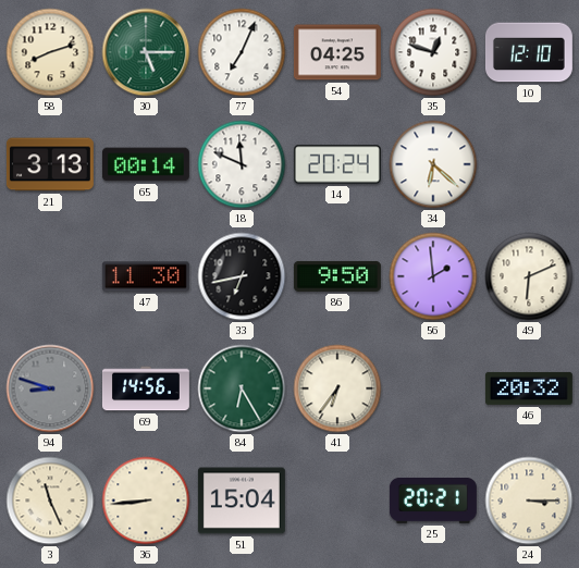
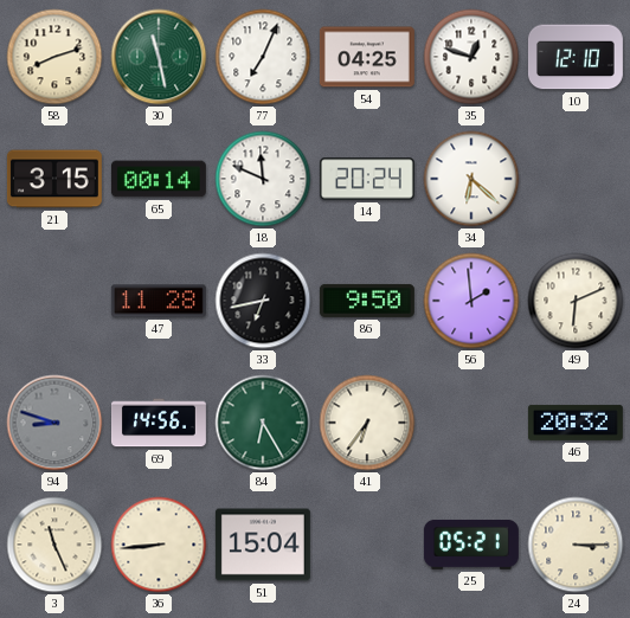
30: 5:15 -> 11:28 (159, 57)
21: 3:13 -> 3:15 (54, 179)
47: 11:30 -> 11:28 (159, 301)
25: 20:21 -> 05:21 (471, 545)
